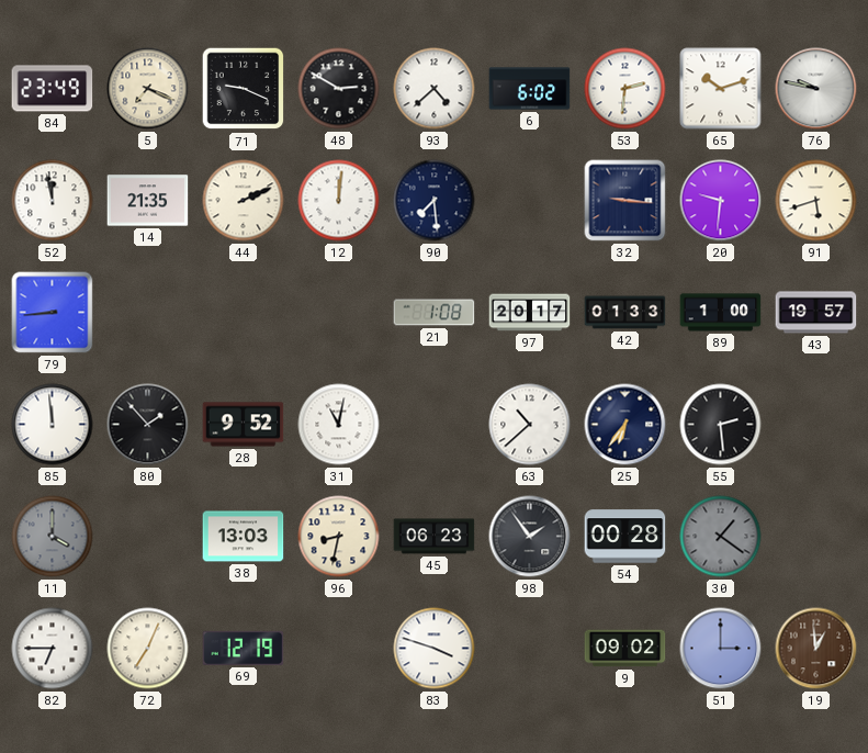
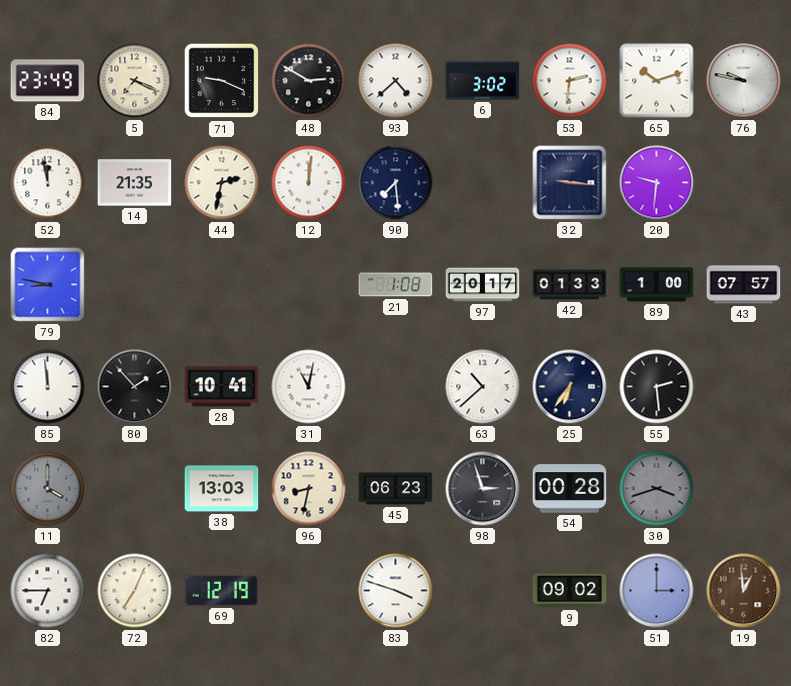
6: 6:02 -> 3:02 (483, 81)
44: 2:11 -> 2:32 (222, 183)
91: 5:42 -> none (816, 201)
79: 8:44 -> 8:47 (48, 285)
43: 19:57 -> 07:57 (744, 285)
28: 9:52 -> 10:41 (222, 387)
98: 1:54 -> 2:57 (483, 489)
30: 1:21 -> 3:42 (657, 489)
